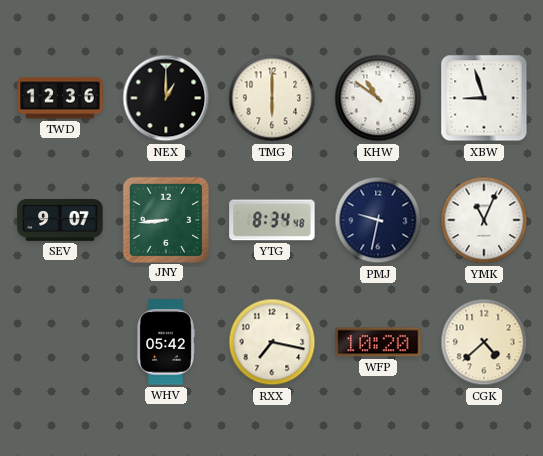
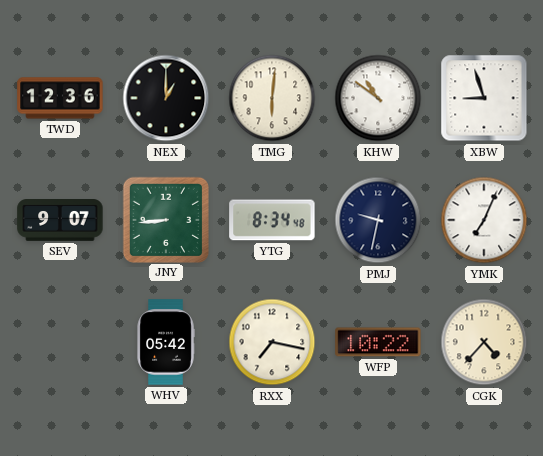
TMG: 6:00 -> 6:01 (272, 98)
YMK: 11:04 -> 7:04 (484, 220)
WFP: 10:20 -> 10:22 (378, 342)
CGK: 4:38 -> 4:37 (484, 342)
